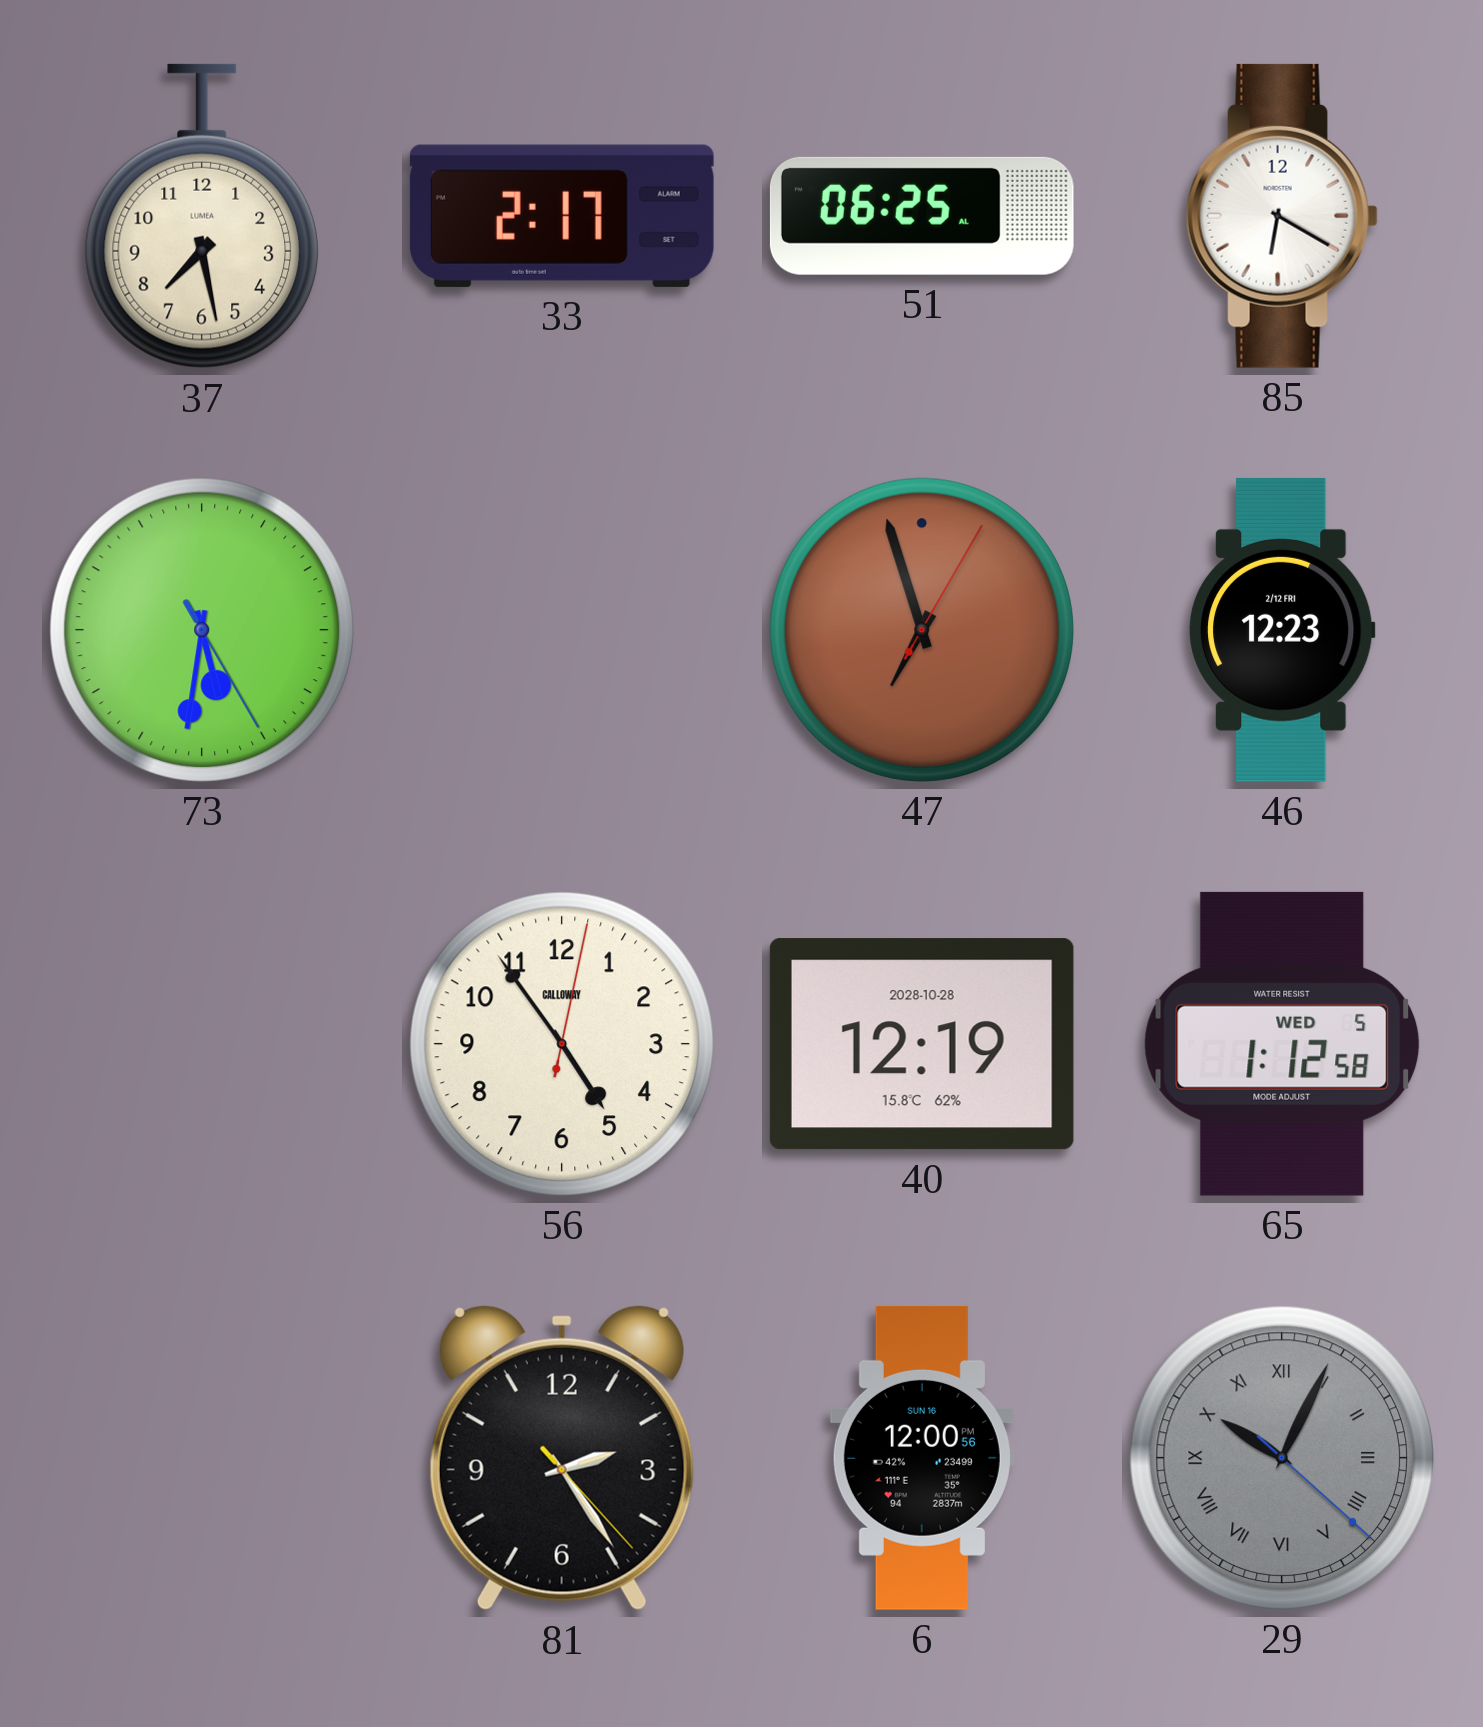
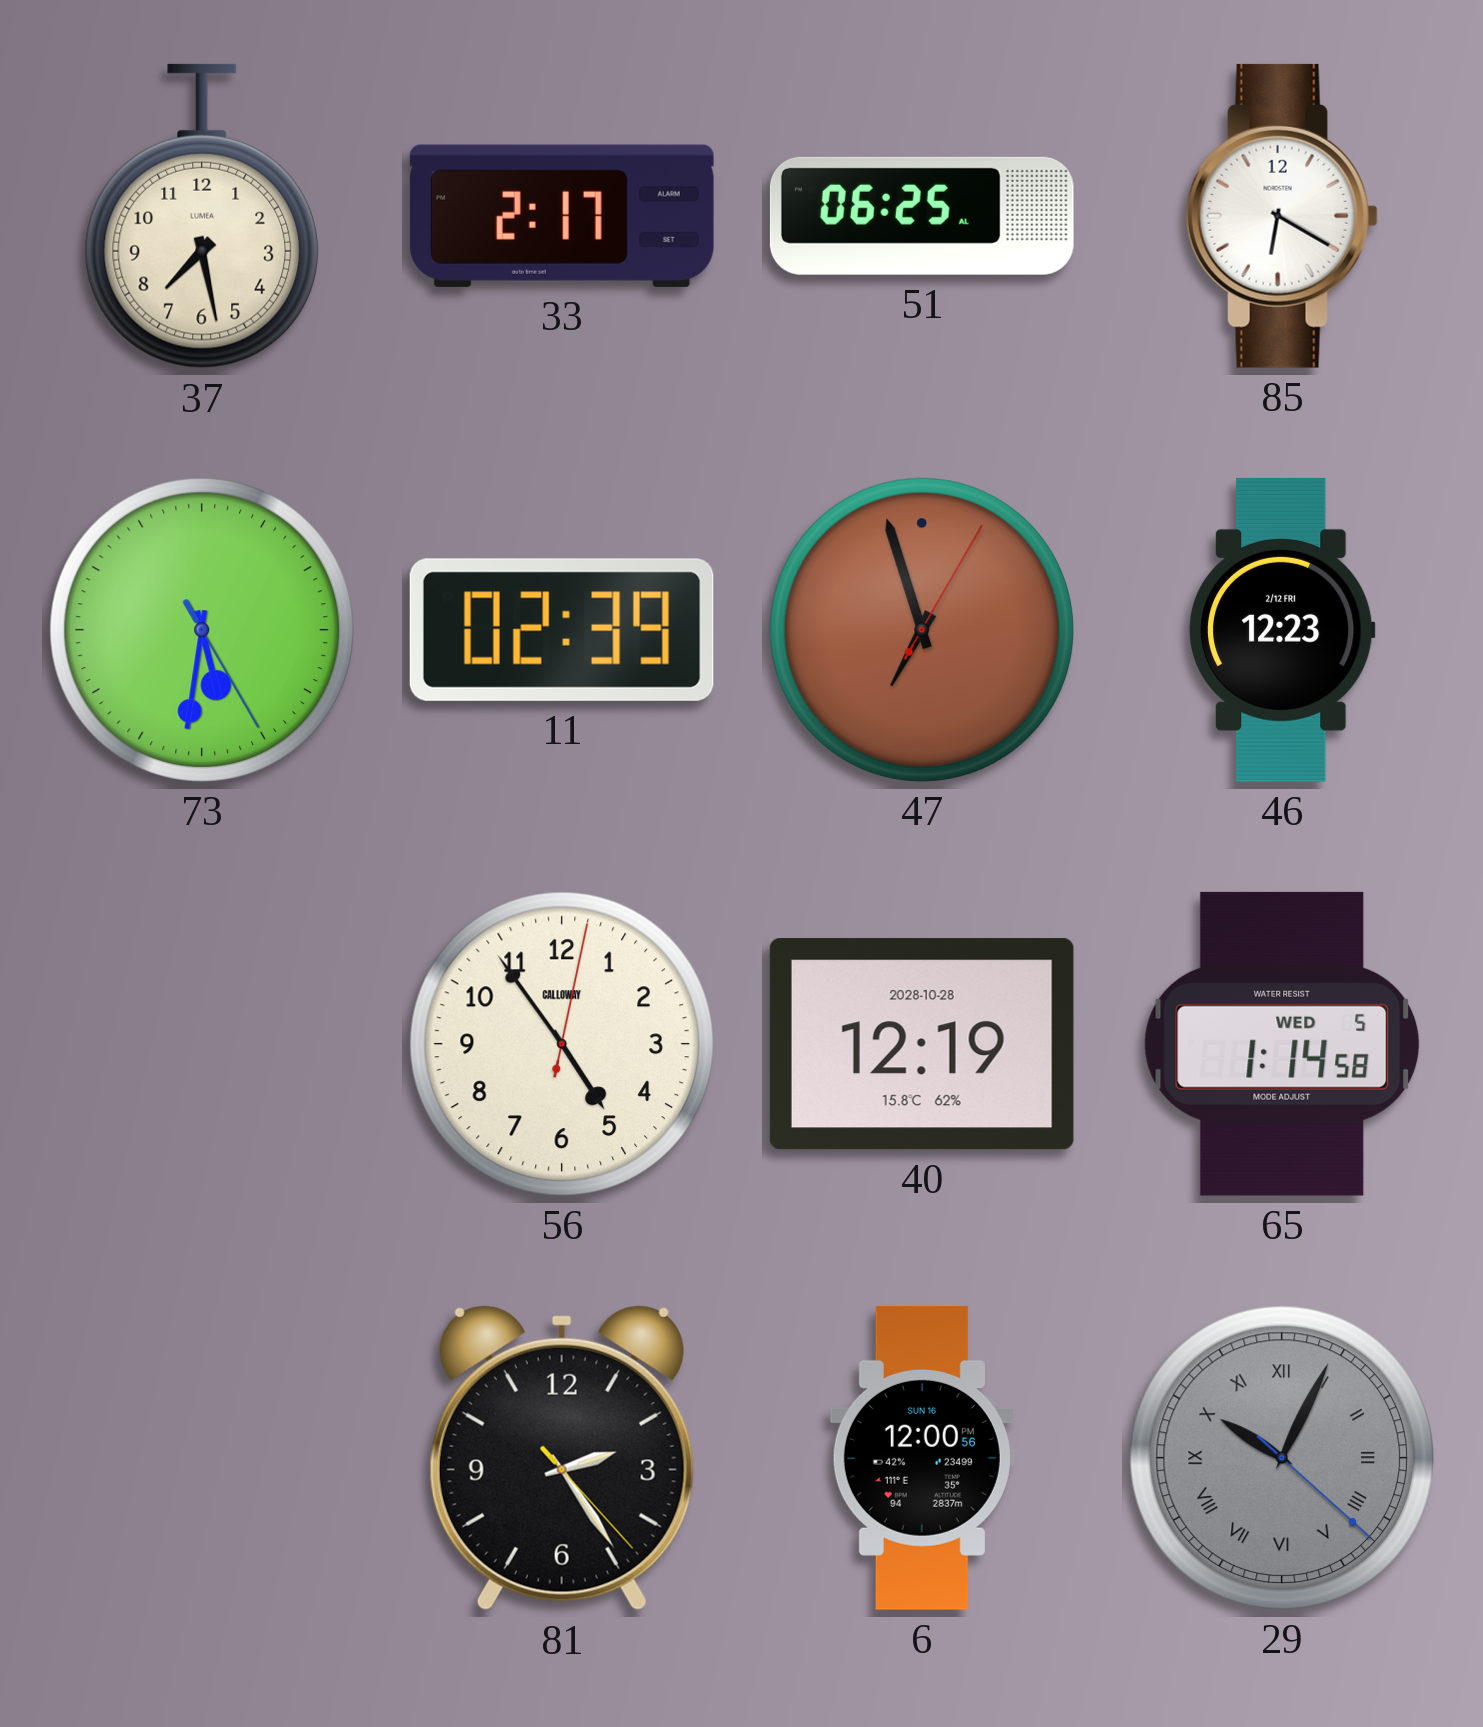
11: none -> 02:39 (562, 630)
65: 1:12 -> 1:14 (1282, 1044)
